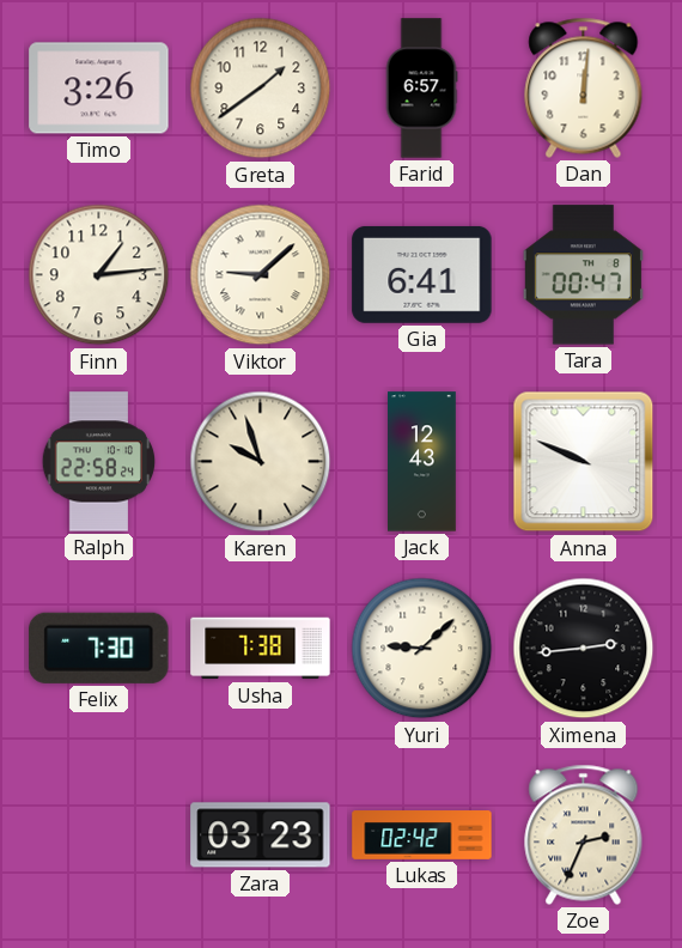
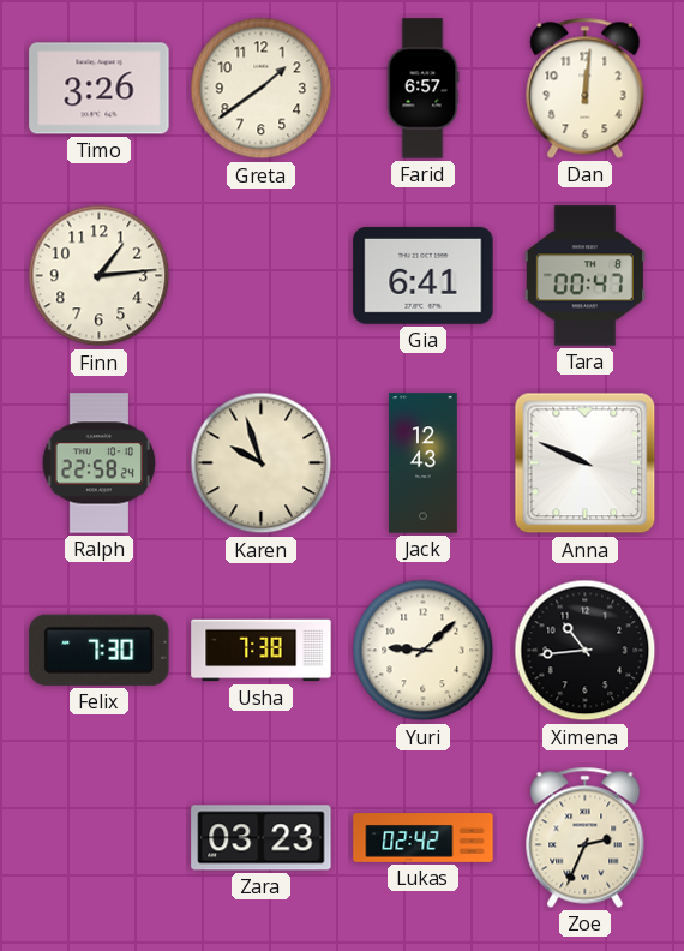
Viktor: 9:08 -> none (261, 275)
Ximena: 2:44 -> 10:44 (586, 651)
